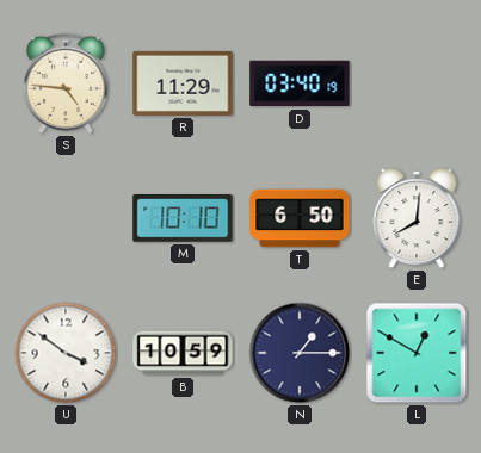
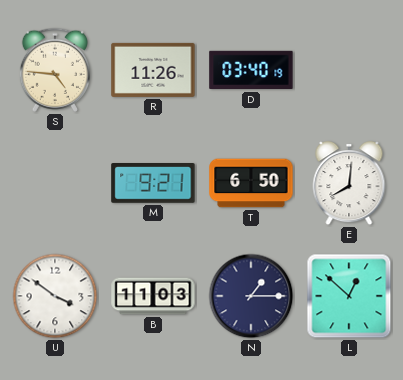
R: 11:29 -> 11:26 (153, 70)
M: 10:10 -> 9:21 (153, 183)
B: 10:59 -> 11:03 (153, 296)
L: 12:50 -> 12:52 (349, 296)
